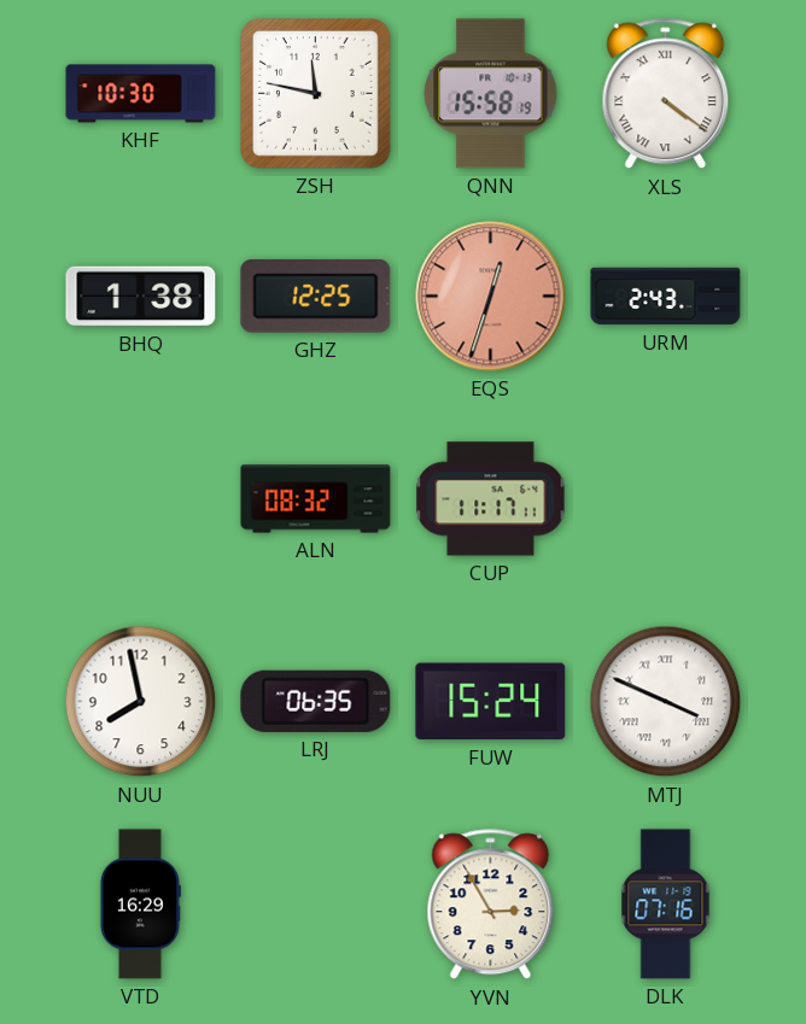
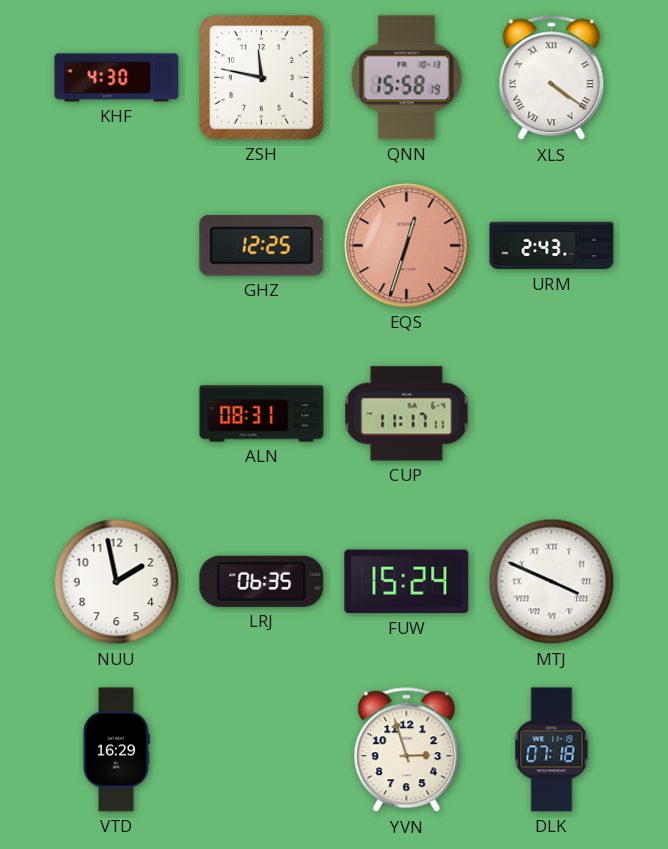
KHF: 10:30 -> 4:30 (117, 78)
BHQ: 1:38 -> none (141, 297)
ALN: 08:32 -> 08:31 (262, 414)
NUU: 7:58 -> 1:58 (117, 582)
YVN: 2:55 -> 2:57 (407, 750)
DLK: 07:16 -> 07:18 (552, 750)
